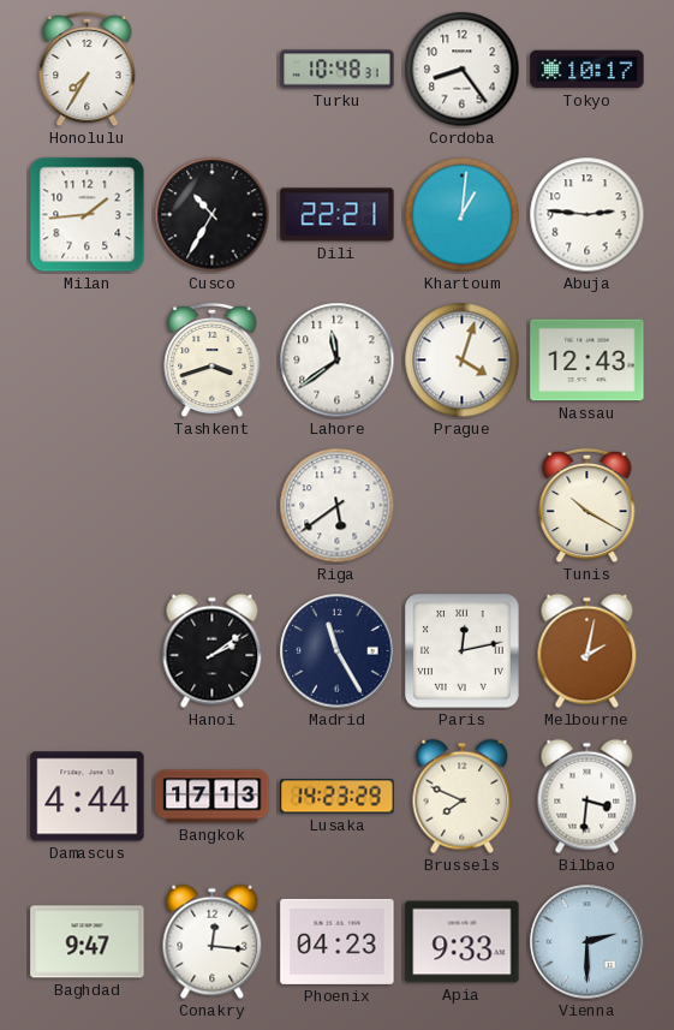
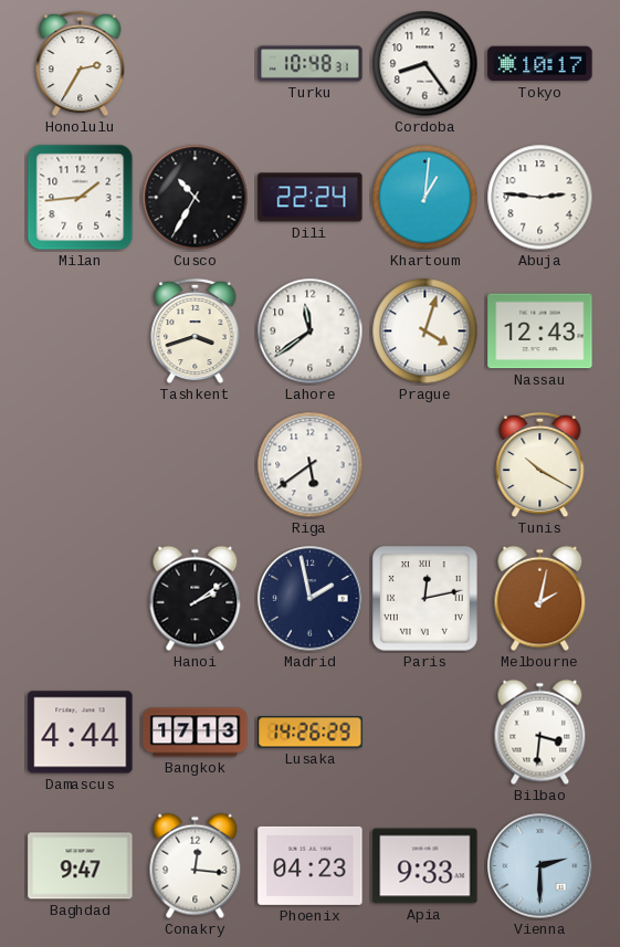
Honolulu: 7:35 -> 2:35 (81, 64)
Dili: 22:21 -> 22:24 (311, 198)
Madrid: 11:25 -> 1:58 (311, 599)
Lusaka: 14:23 -> 14:26 (311, 733)
Brussels: 7:49 -> none (463, 797)
